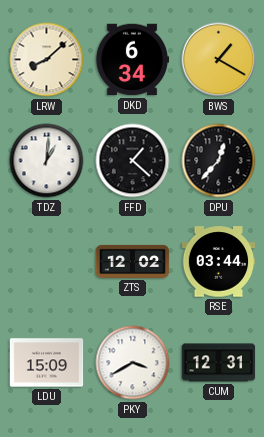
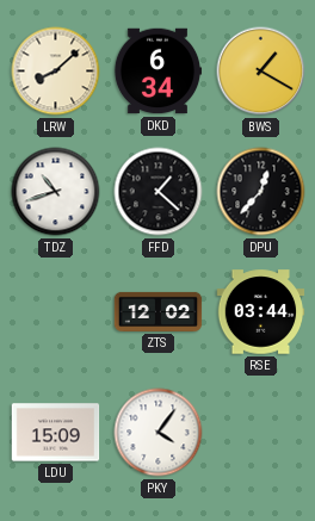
TDZ: 1:01 -> 10:42 (56, 192)
PKY: 3:40 -> 4:06 (159, 433)
CUM: 12:31 -> none (219, 363)
